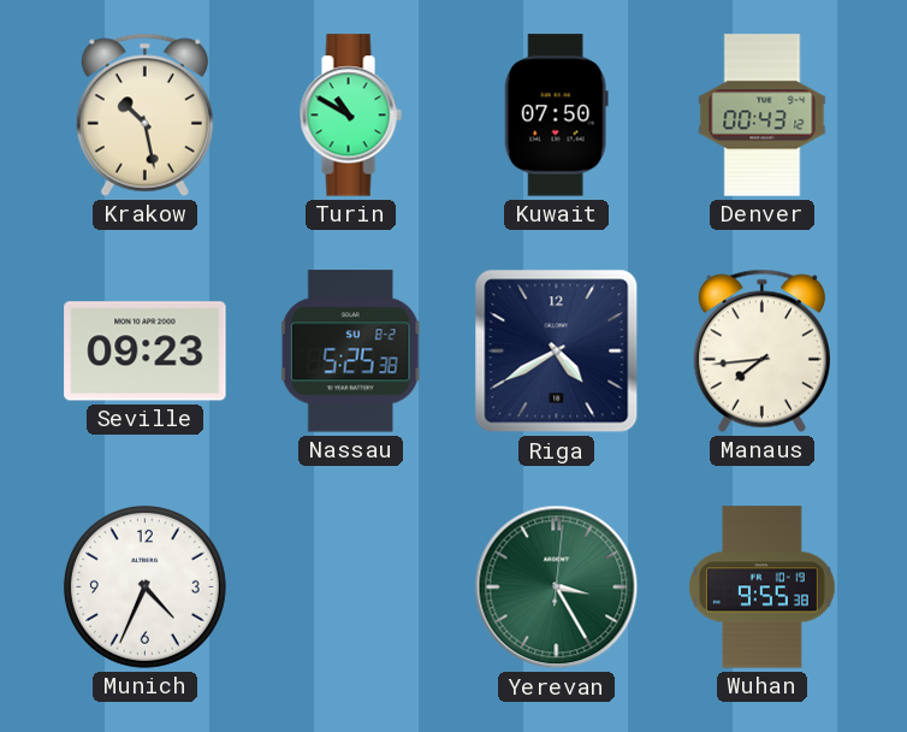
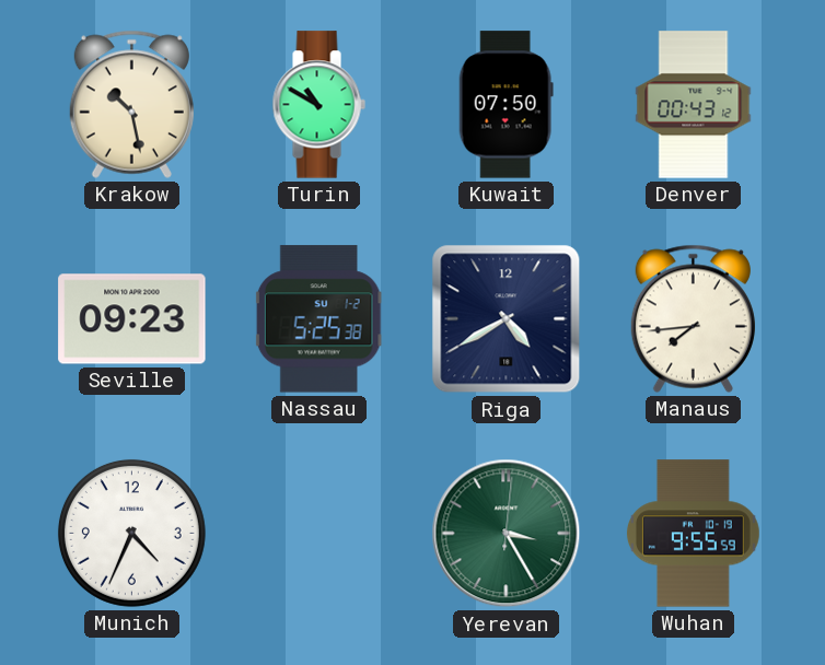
Nassau date: SU 8-2 -> SU 1-2 (318, 319)
Wuhan: 9:55:38 -> 9:55:59 (693, 534)
